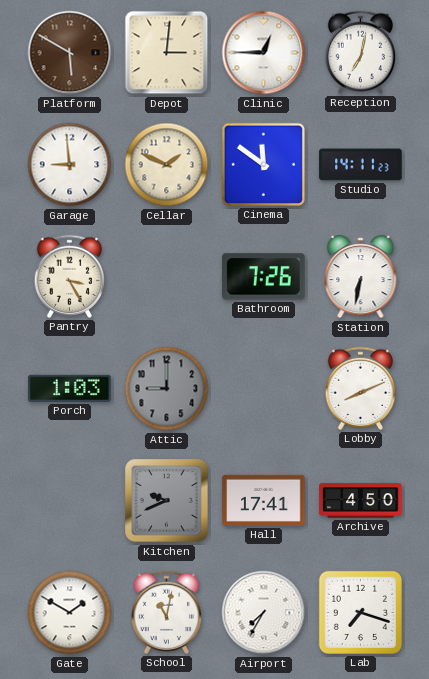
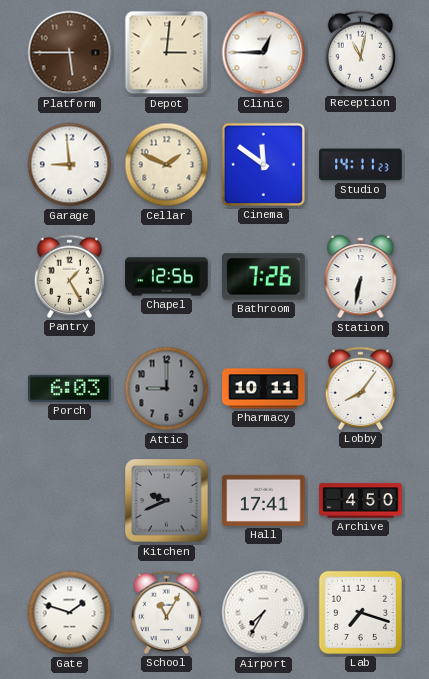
Platform: 5:50 -> 5:45 (70, 53)
Reception: 7:02 -> 11:02 (360, 52)
Pantry: 3:25 -> 1:25 (69, 276)
Chapel: none -> 12:56 (167, 277)
Porch: 1:03 -> 6:03 (70, 388)
Pharmacy: none -> 10:11 (264, 389)
Lobby: 8:11 -> 8:06 (360, 388)
Gate: 1:50 -> 1:48 (70, 613)
School: 11:02 -> 11:05 (166, 612)
